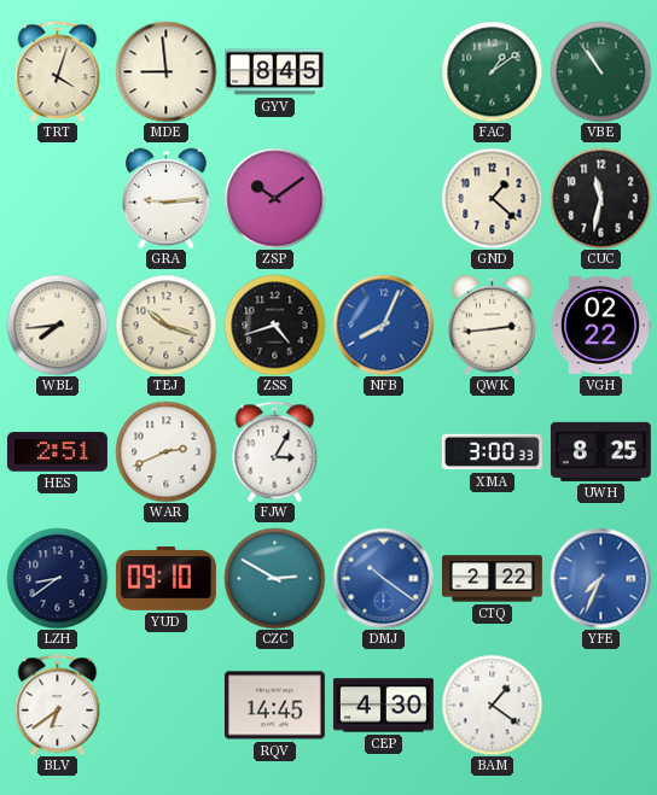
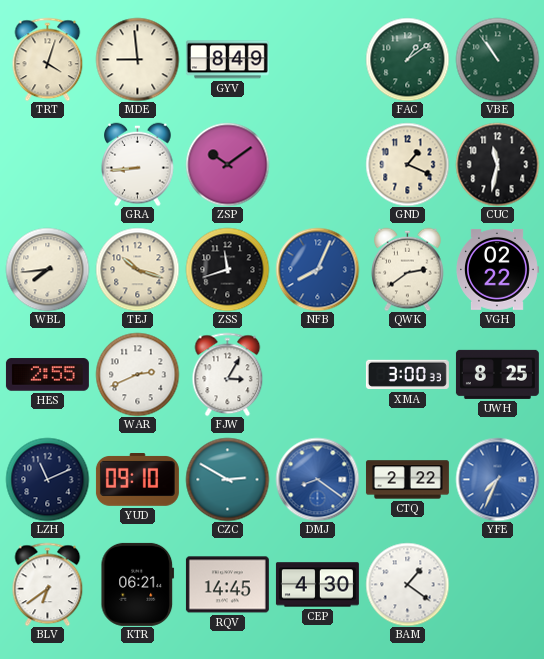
GYV: 8:45 -> 8:49 (227, 60)
GRA: 9:14 -> 8:44 (138, 164)
GND: 1:22 -> 1:19 (407, 164)
ZSS: 4:42 -> 11:42 (227, 269)
QWK: 2:44 -> 2:39 (408, 269)
HES: 2:51 -> 2:55 (47, 375)
LZH: 8:39 -> 11:11 (47, 479)
DMJ: 10:21 -> 8:21 (317, 479)
KTR: none -> 06:21 (138, 584)
